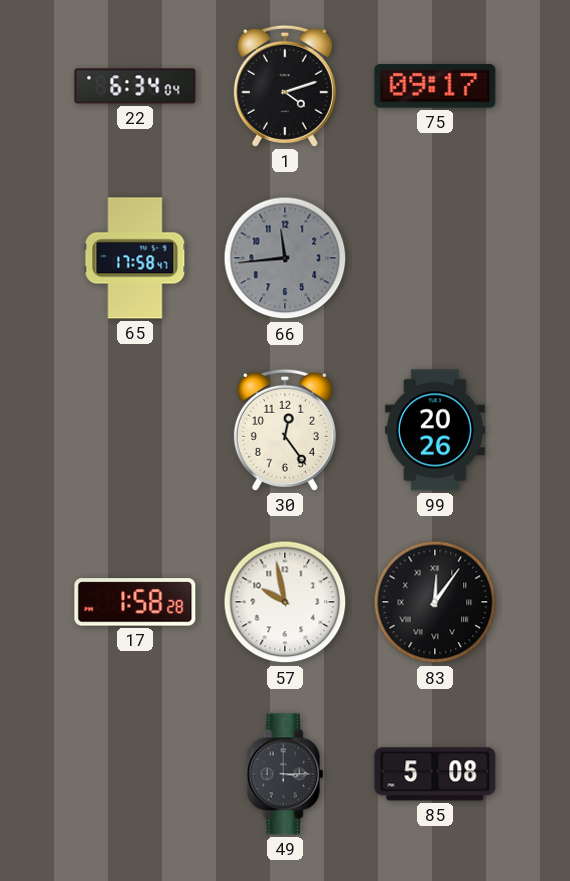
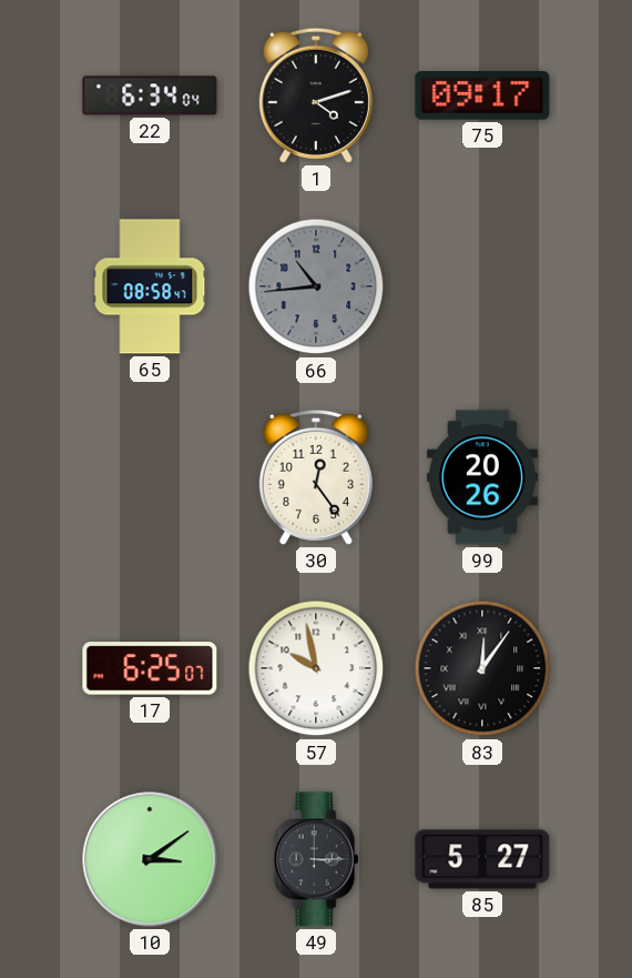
65: 17:58 -> 08:58 (150, 286)
66: 11:44 -> 10:44 (316, 286)
17: 1:58 -> 6:25 (150, 668)
10: none -> 3:09 (150, 859)
85: 5:08 -> 5:27 (482, 859)
